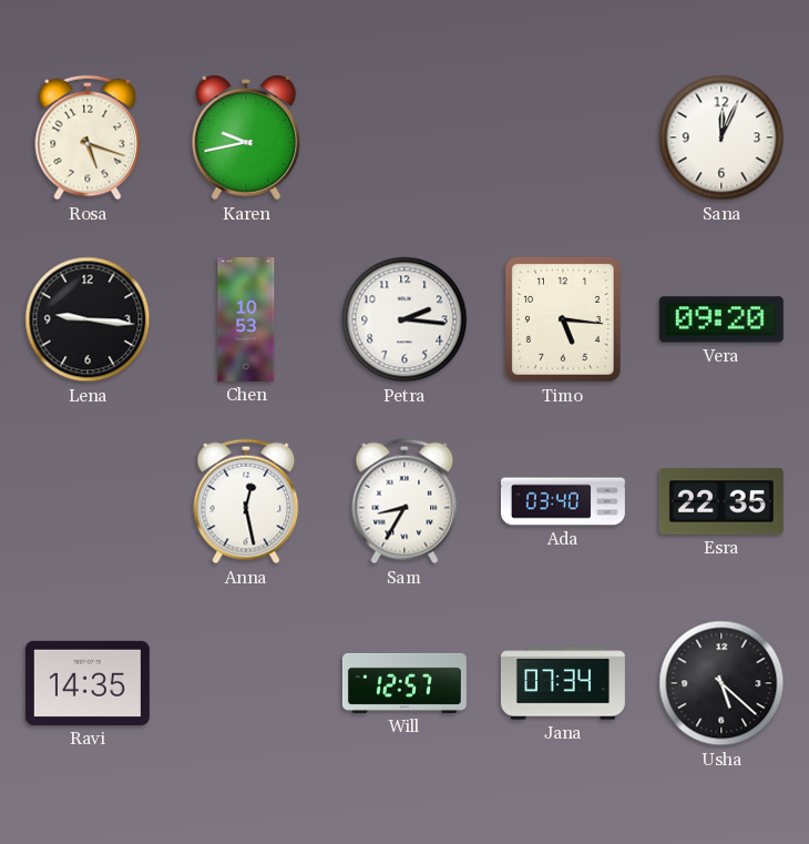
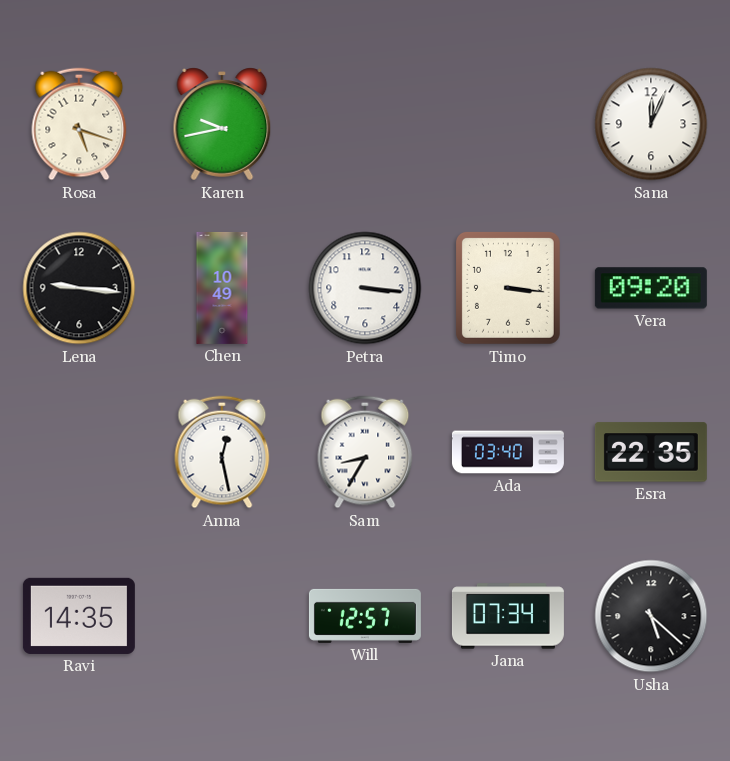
Chen: 10:53 -> 10:49 (222, 288)
Petra: 2:16 -> 3:16 (365, 288)
Timo: 5:16 -> 3:16 (508, 288)
